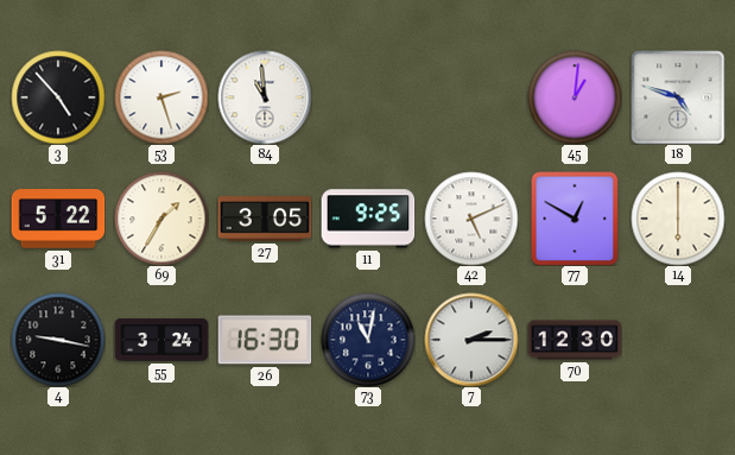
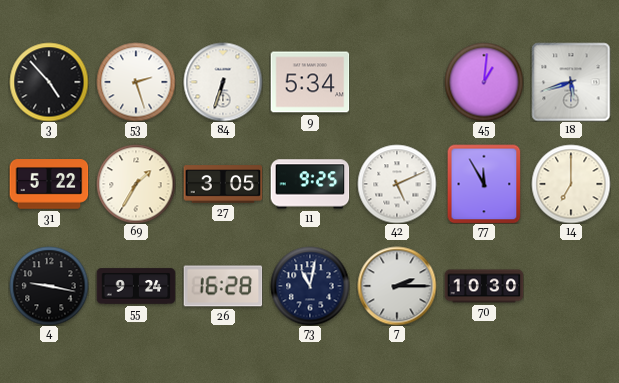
84: 10:59 -> 6:33 (223, 82)
9: none -> 5:34 (310, 82)
18: 4:48 -> 5:42 (571, 82)
77: 12:50 -> 11:55 (484, 184)
14: 6:00 -> 7:00 (571, 184)
55: 3:24 -> 9:24 (136, 286)
26: 16:30 -> 16:28 (223, 286)
70: 12:30 -> 10:30 (484, 286)
